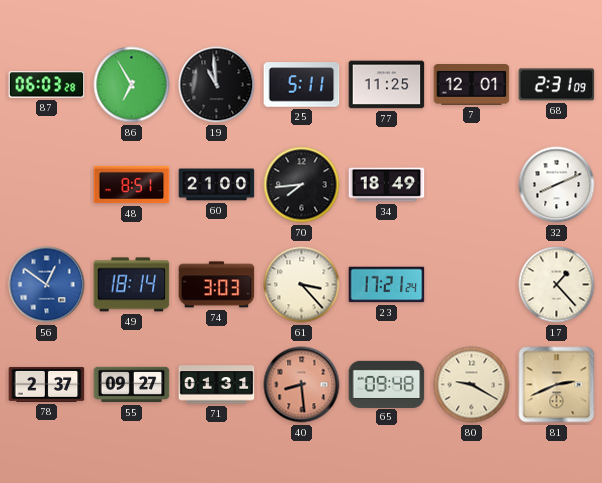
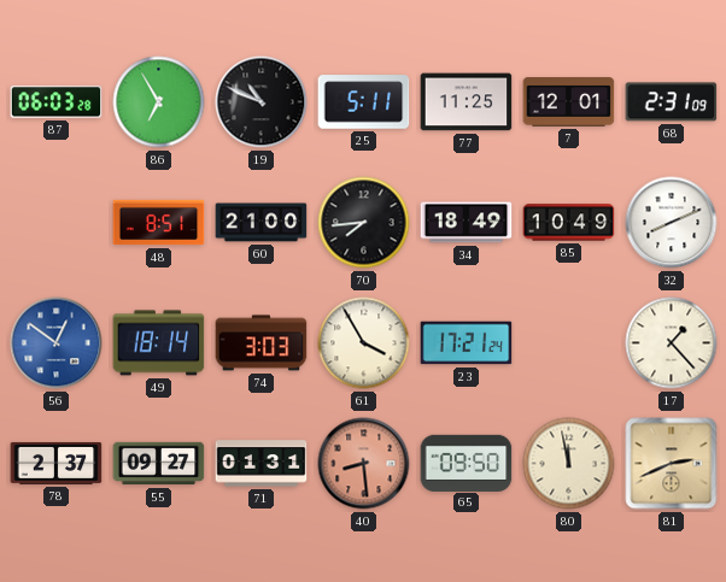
19: 10:59 -> 10:49 (262, 102)
85: none -> 10:49 (569, 223)
61: 3:23 -> 3:55 (364, 343)
65: 09:48 -> 09:50 (467, 463)
80: 9:20 -> 11:58 (569, 464)
